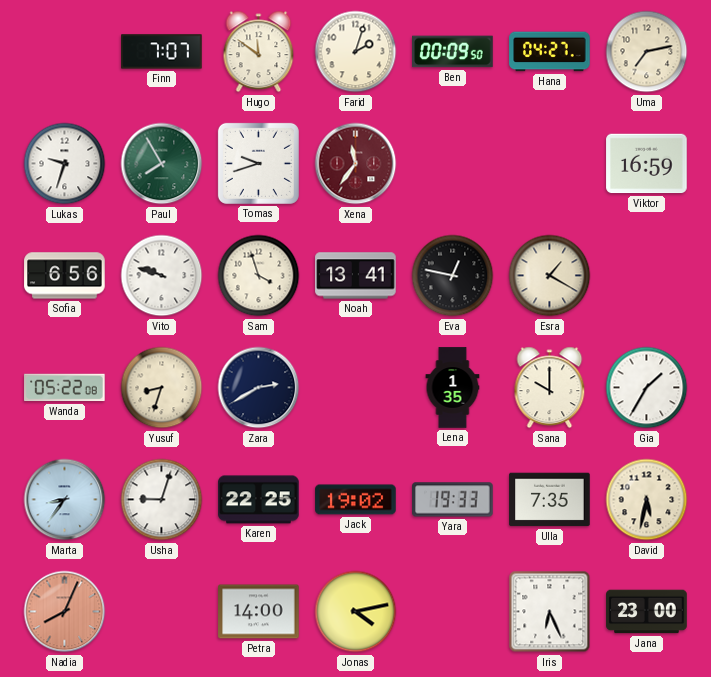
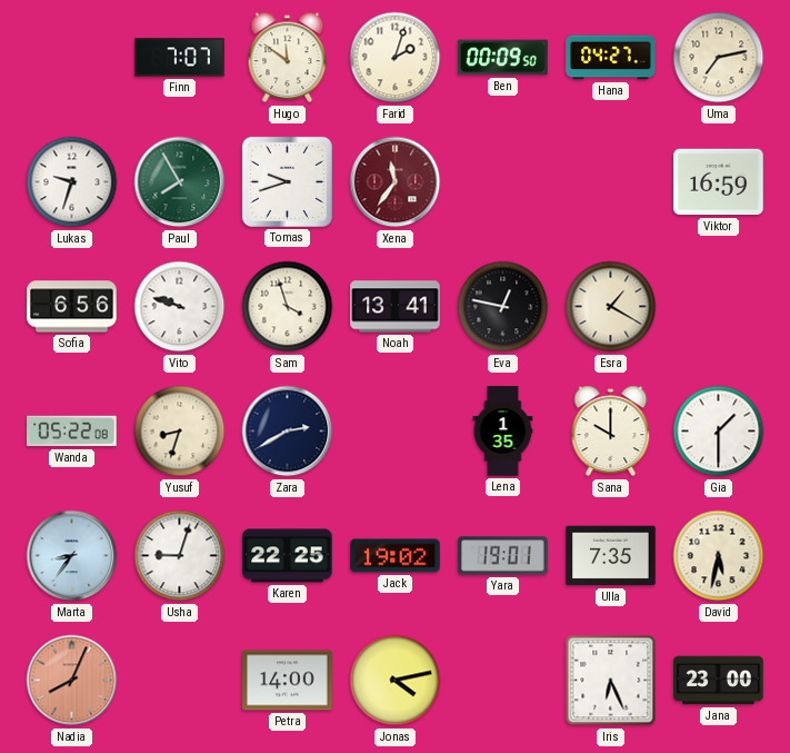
Gia: 1:35 -> 1:30 (719, 432)
Yara: 19:33 -> 19:01 (503, 556)
